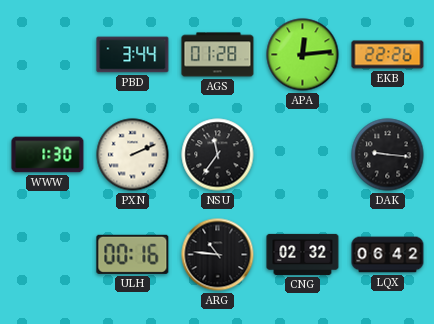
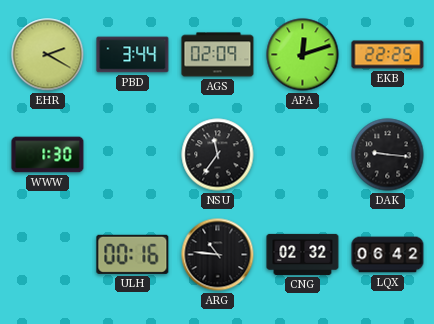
EHR: none -> 2:20 (48, 55)
AGS: 01:28 -> 02:09 (218, 55)
APA: 12:14 -> 12:12 (303, 55)
EKB: 22:26 -> 22:25 (388, 55)
PXN: 2:11 -> none (133, 155)
